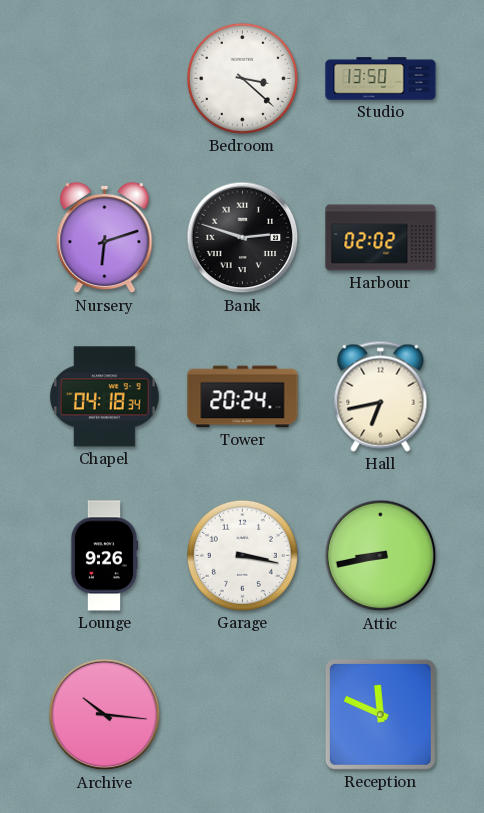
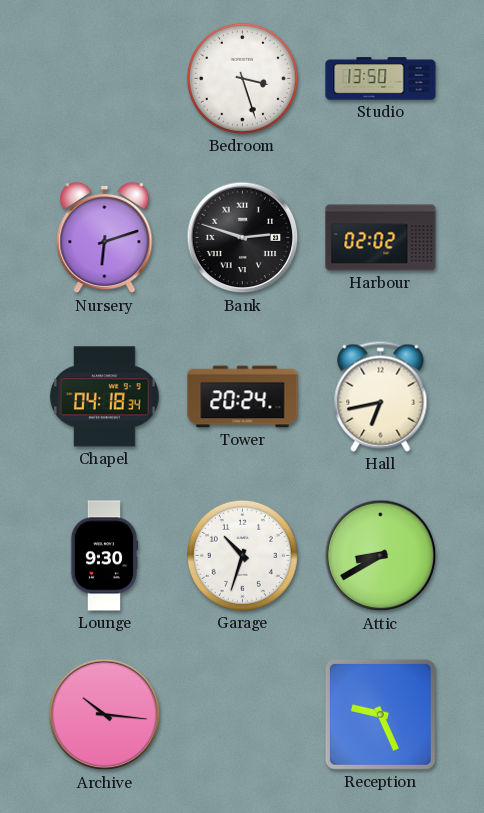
Bedroom: 3:22 -> 3:27 (242, 78)
Lounge: 9:26 -> 9:30 (104, 556)
Garage: 3:17 -> 10:33 (242, 555)
Attic: 8:43 -> 8:40 (381, 556)
Reception: 11:49 -> 9:26 (380, 714)
